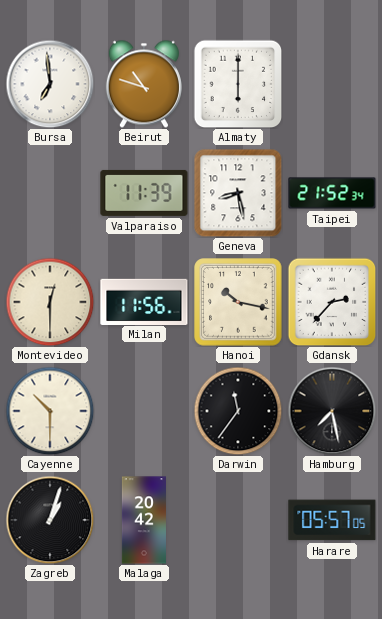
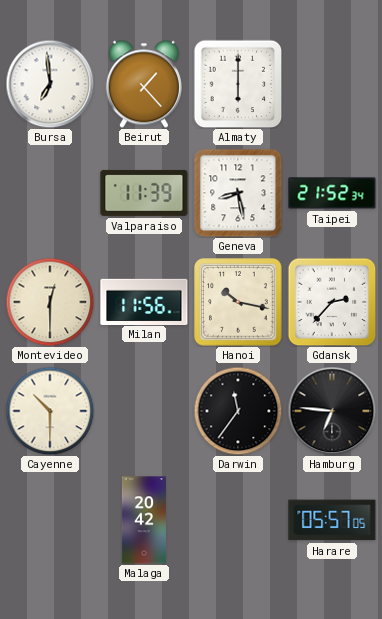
Beirut: 10:48 -> 1:23 (144, 84)
Hamburg: 7:28 -> 6:46 (332, 411)
Zagreb: 1:03 -> none (50, 520)
